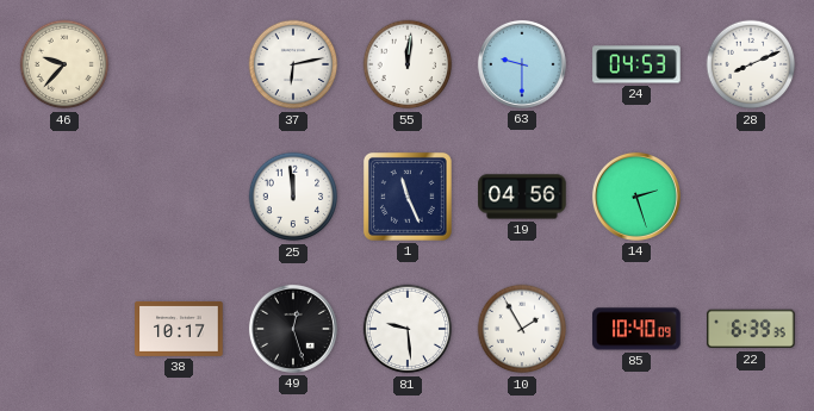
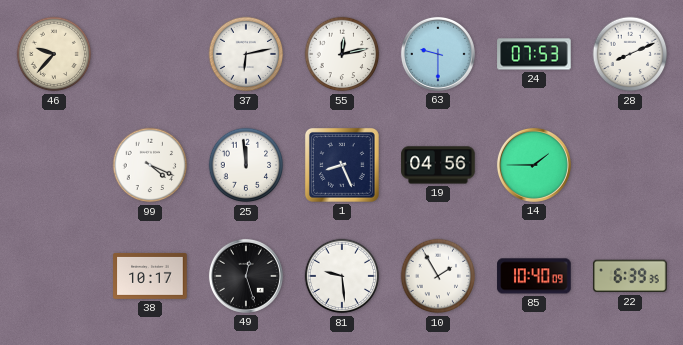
55: 12:01 -> 12:13 (342, 54)
24: 04:53 -> 07:53 (534, 54)
99: none -> 4:19 (150, 165)
1: 11:26 -> 8:26 (342, 165)
14: 2:27 -> 1:45 (534, 165)
